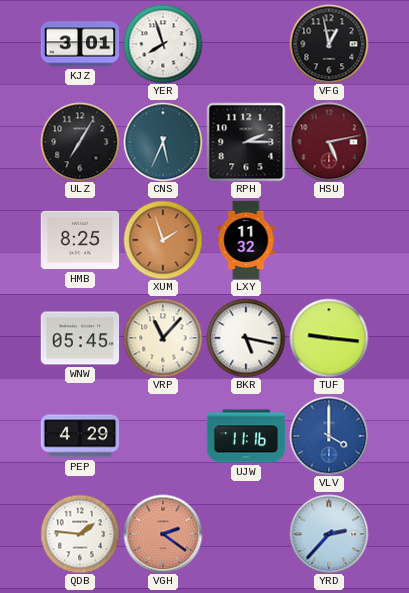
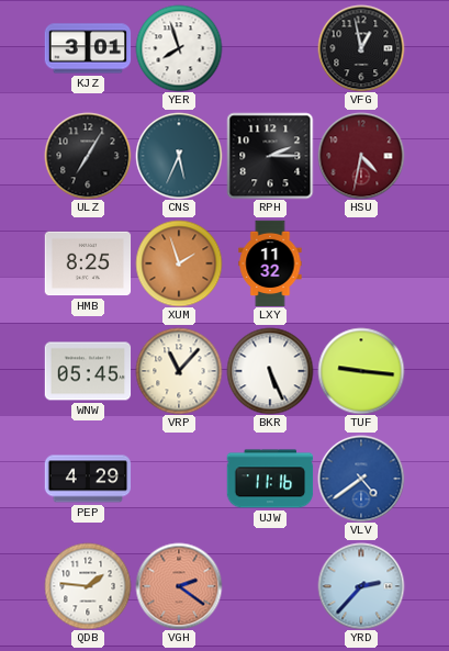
HSU: 5:13 -> 4:32 (361, 156)
BKR: 5:17 -> 5:26 (270, 371)
VLV: 4:00 -> 4:39 (361, 479)
